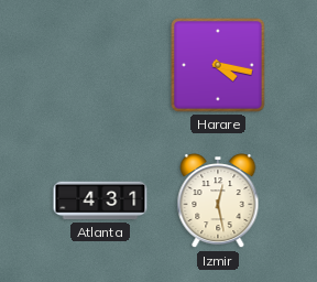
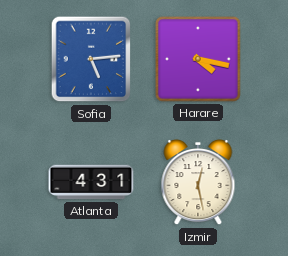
Sofia: none -> 5:14 (91, 59)
